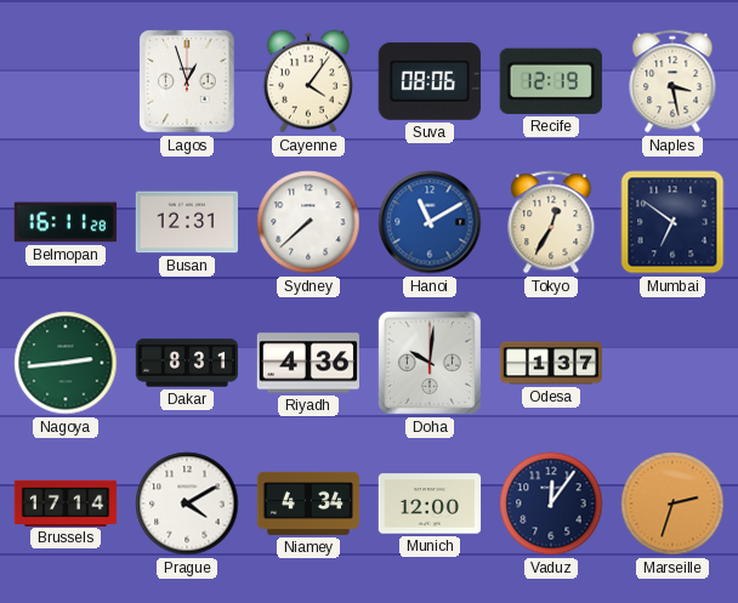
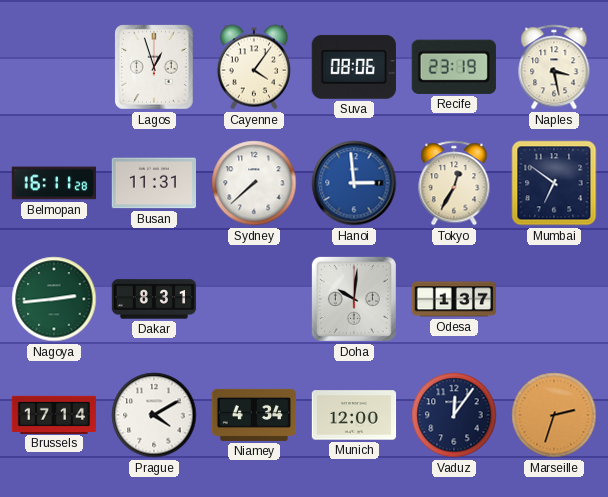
Recife: 12:19 -> 23:19 (454, 67)
Busan: 12:31 -> 11:31 (153, 183)
Hanoi: 11:10 -> 2:59 (354, 183)
Riyadh: 4:36 -> none (307, 363)
